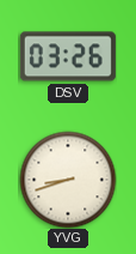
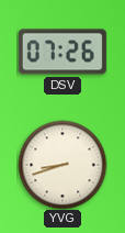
DSV: 03:26 -> 07:26 (63, 52)
